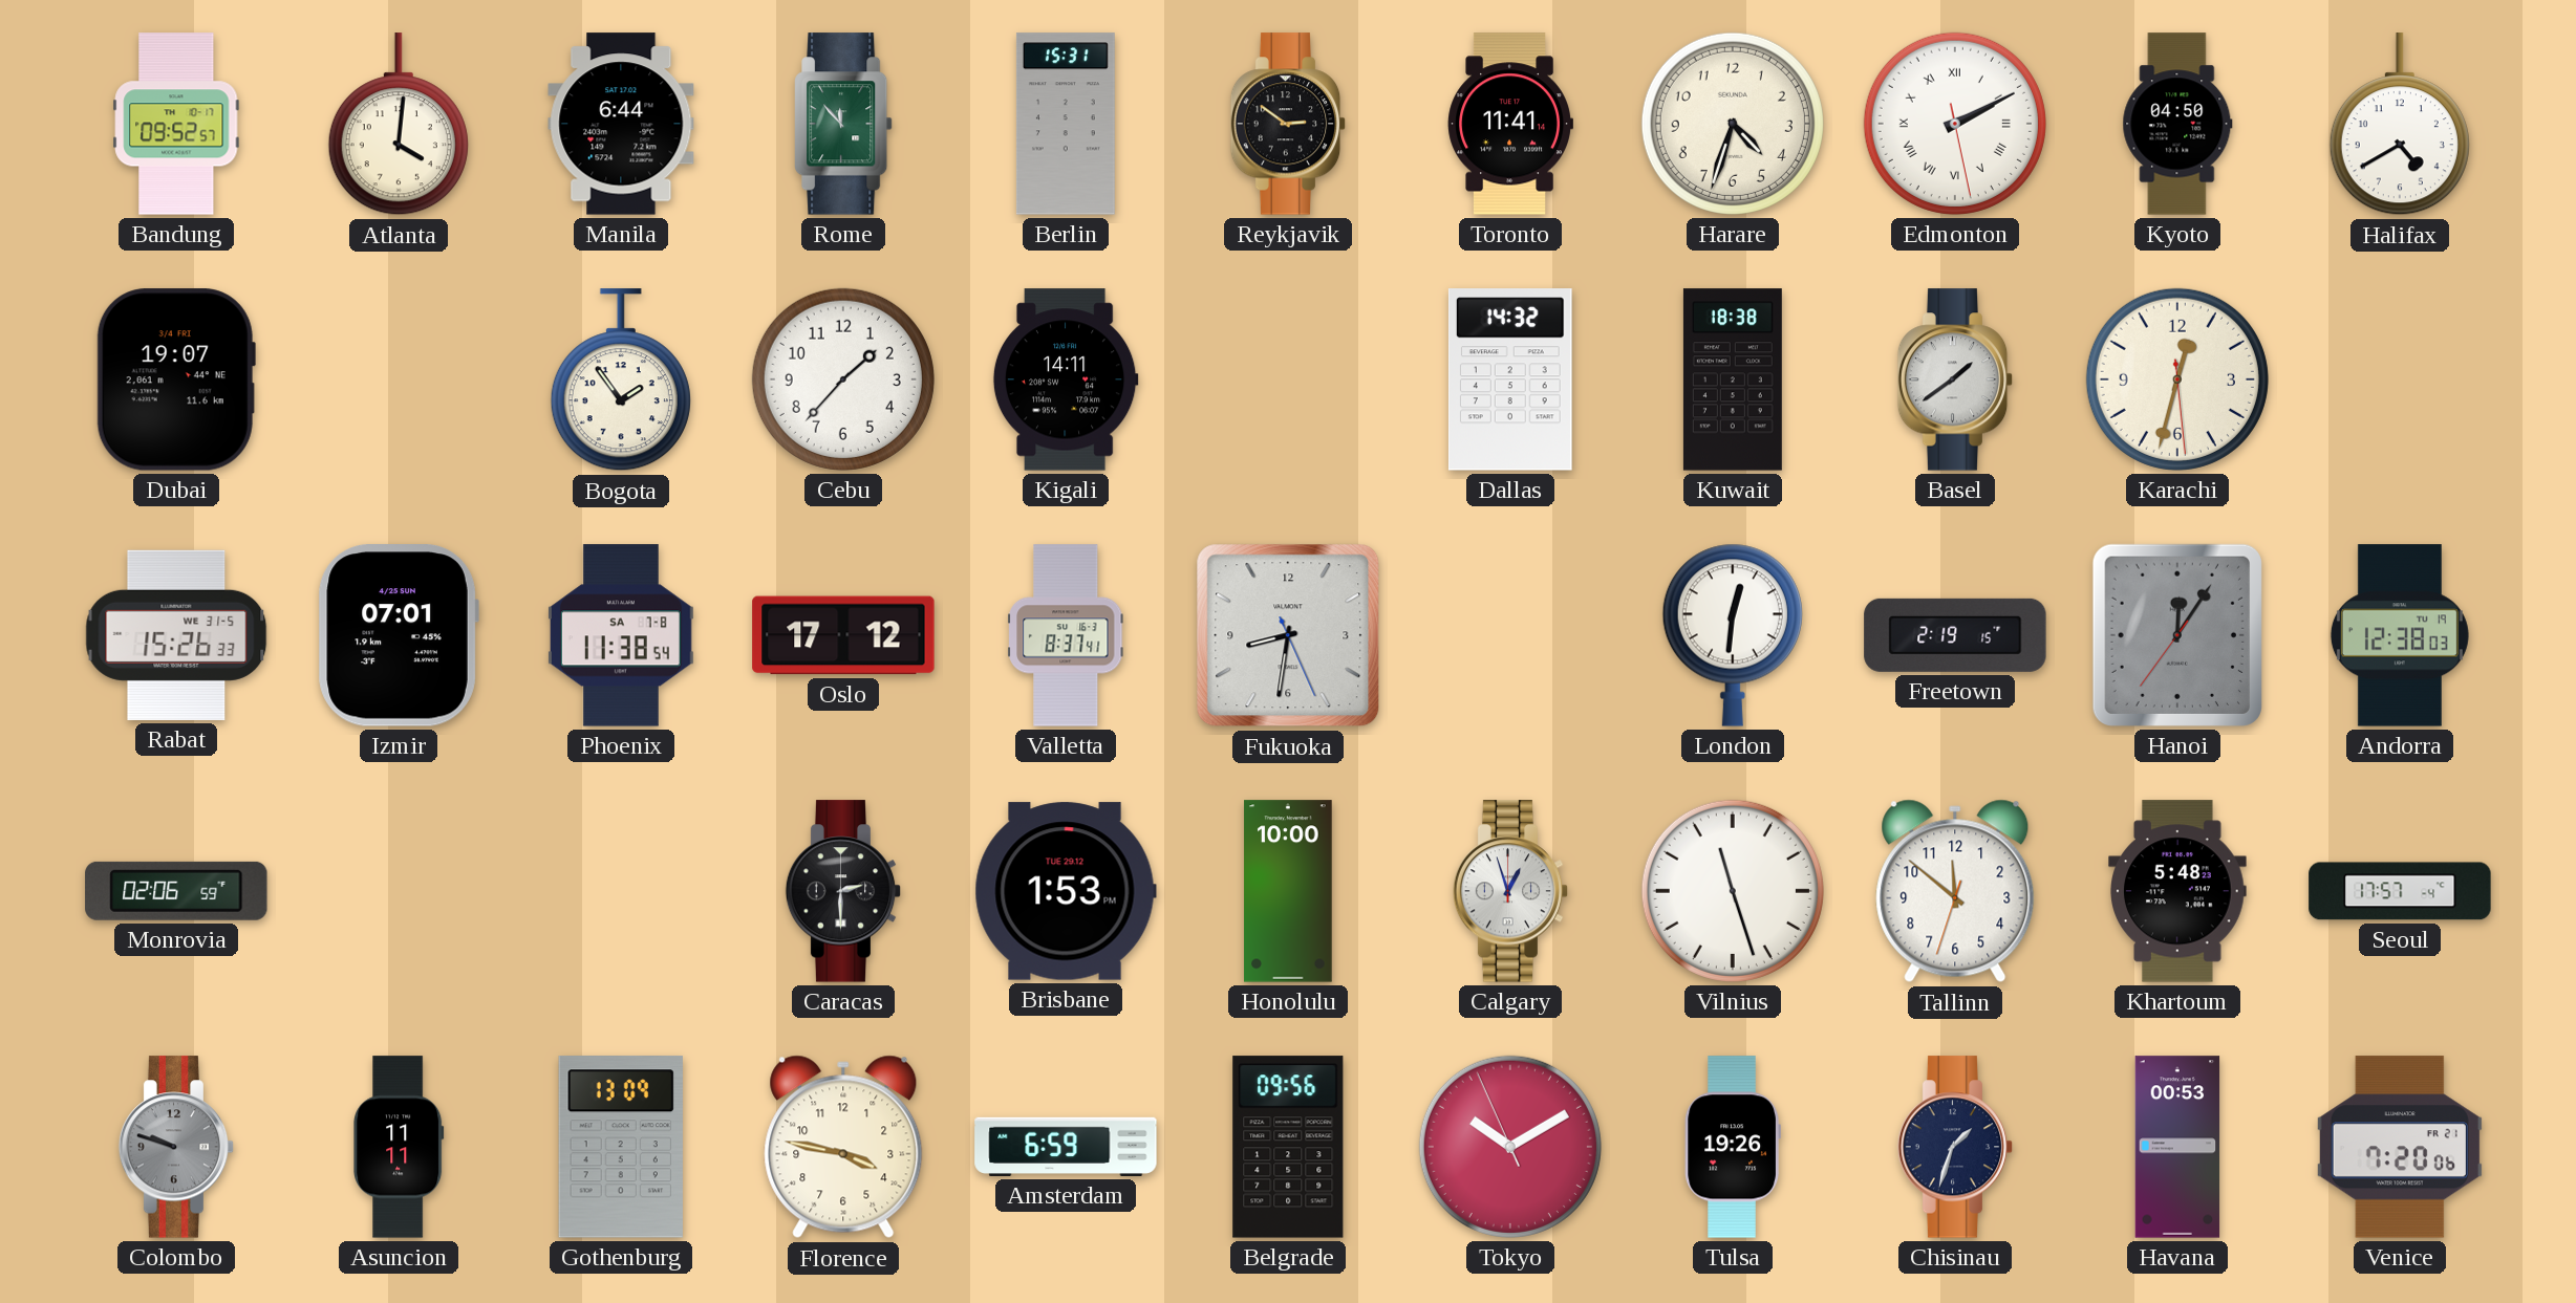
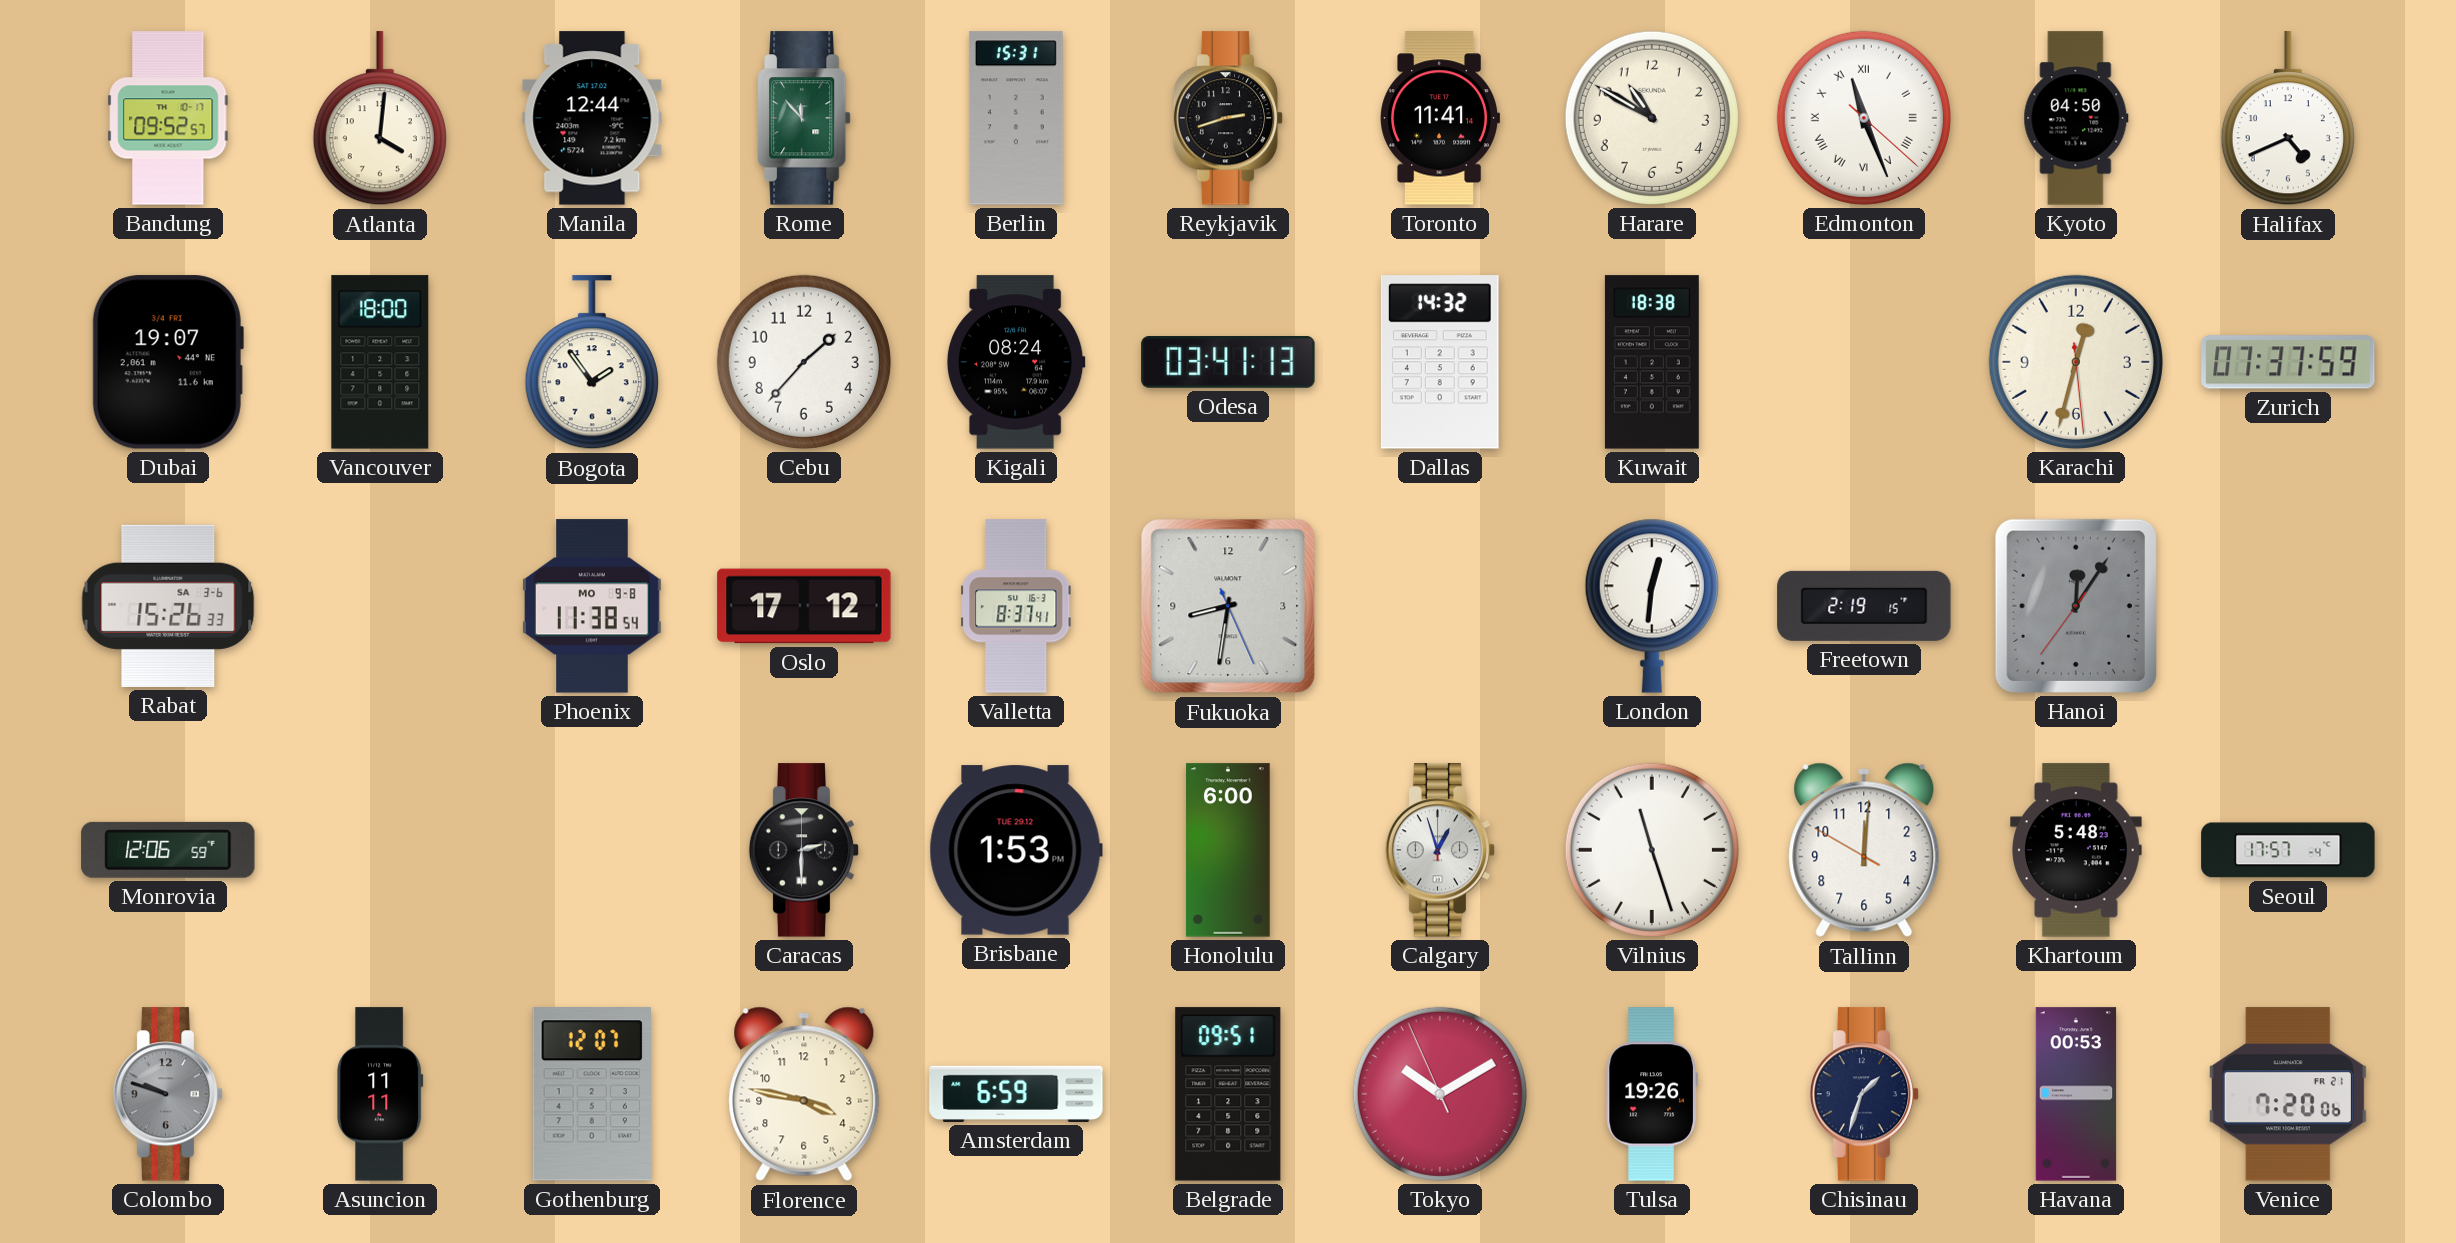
Manila: 6:44 -> 12:44 (592, 118)
Reykjavik: 2:51 -> 2:42 (1228, 118)
Harare: 4:33 -> 10:50 (1652, 118)
Edmonton: 2:10 -> 11:26 (1864, 118)
Halifax: 4:40 -> 4:41 (2288, 119)
Vancouver: none -> 18:00 (380, 362)
Kigali: 14:11 -> 08:24 (1016, 362)
Odesa: none -> 03:41 (1228, 363)
Basel: 1:39 -> none (1955, 379)
Zurich: none -> 07:37 (2288, 362)
Rabat date: WE 31-5 -> SA 3-6 (168, 606)
Izmir: 07:01 -> none (399, 635)
Phoenix date: SA 7-8 -> MO 9-8 (592, 606)
Andorra: 12:38 -> none (2400, 635)
Monrovia: 02:06 -> 12:06 (168, 850)
Honolulu: 10:00 -> 6:00 (1228, 850)
Tallinn: 11:51 -> 12:00 (1864, 850)
Gothenburg: 13:09 -> 12:07 (592, 1094)
Belgrade: 09:56 -> 09:51 (1228, 1094)
